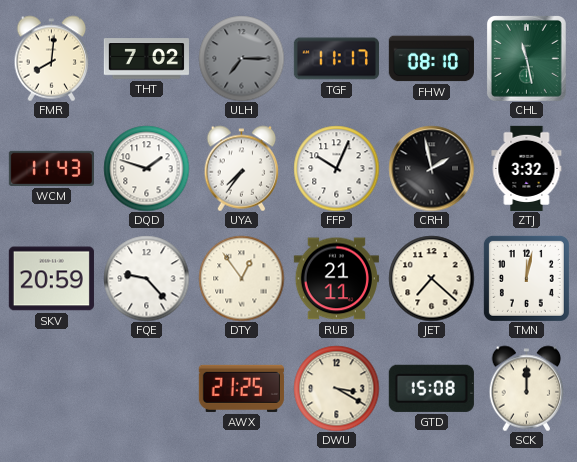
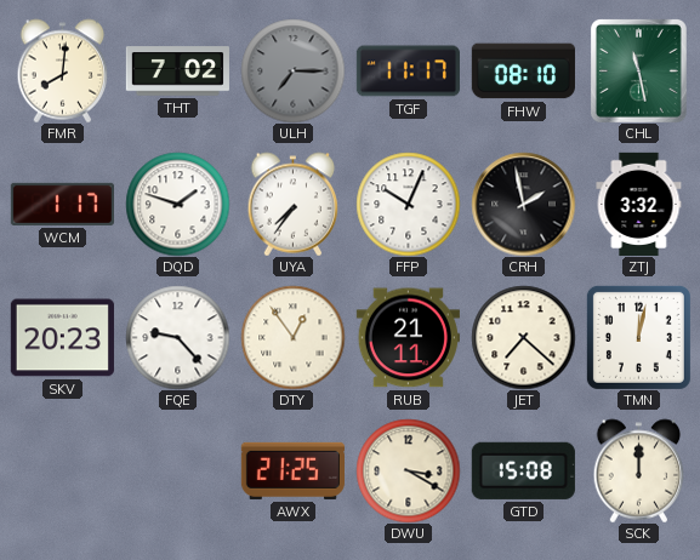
WCM: 11:43 -> 1:17 (62, 204)
SKV: 20:59 -> 20:23 (62, 338)
